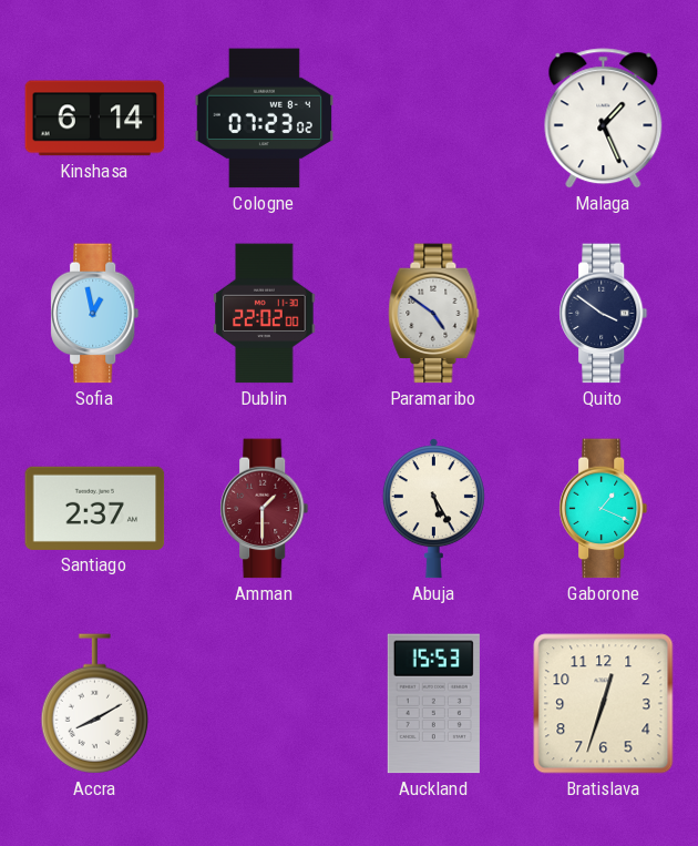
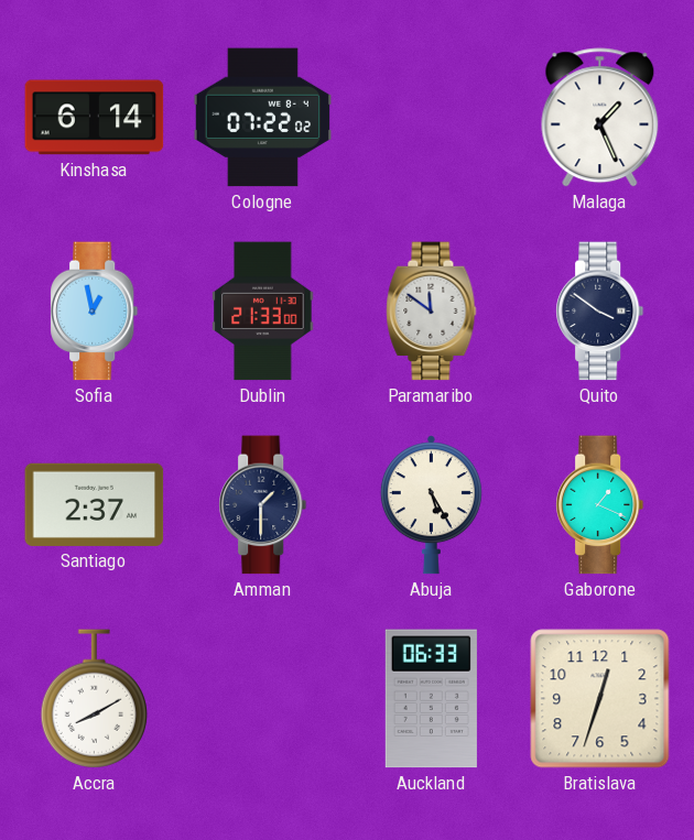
Cologne: 07:23 -> 07:22 (262, 118)
Dublin: 22:02 -> 21:33 (263, 312)
Paramaribo: 4:51 -> 11:51 (432, 312)
Amman dial: burgundy -> navy (263, 505)
Auckland: 15:53 -> 06:33 (431, 699)
